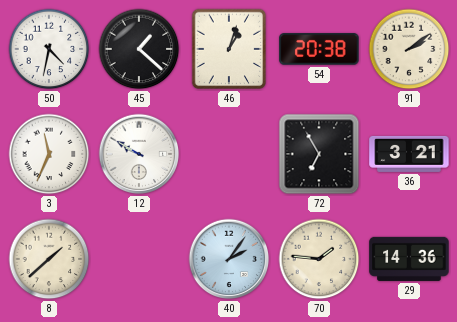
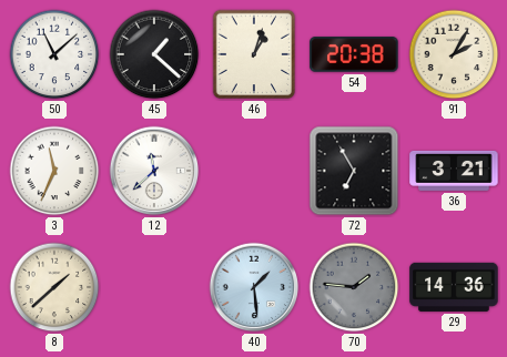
50: 4:32 -> 11:08 (54, 54)
91: 2:09 -> 2:05 (454, 54)
12: 9:50 -> 11:38 (154, 171)
40: 2:06 -> 1:29 (254, 287)
70 dial: cream -> grey (354, 287)
